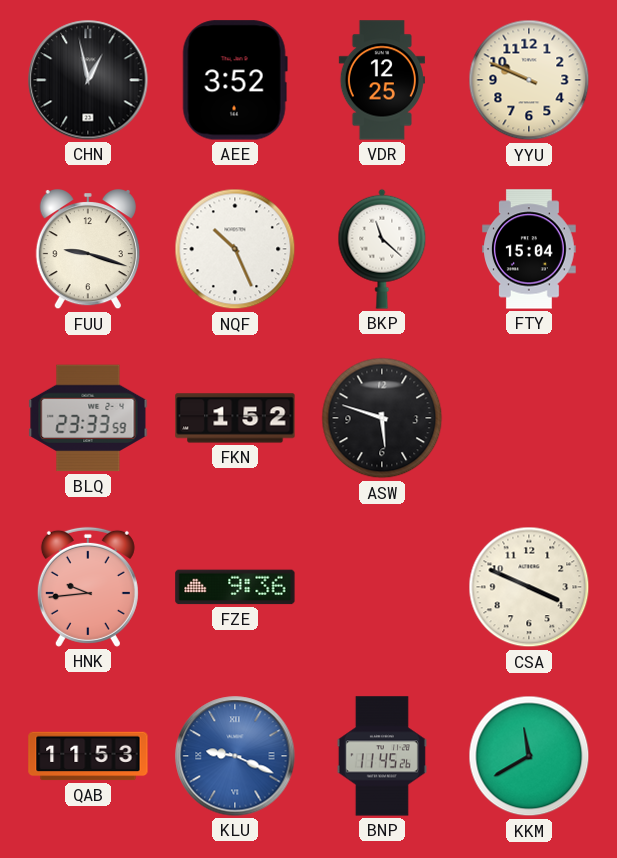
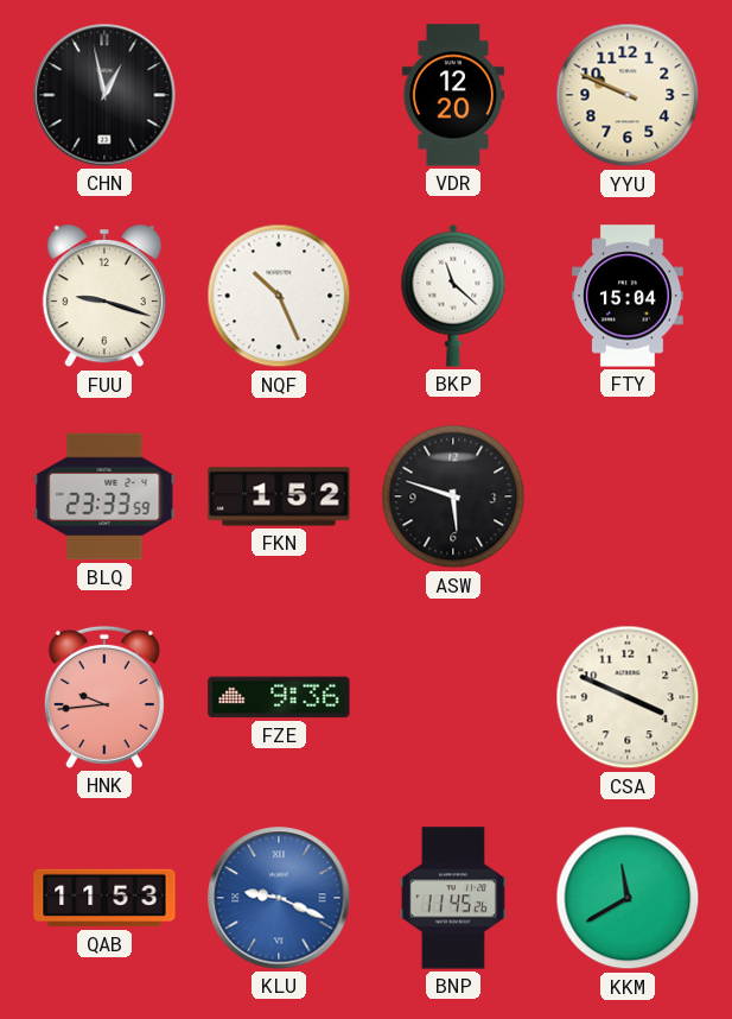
AEE: 3:52 -> none (235, 80)
VDR: 12:25 -> 12:20 (453, 95)
